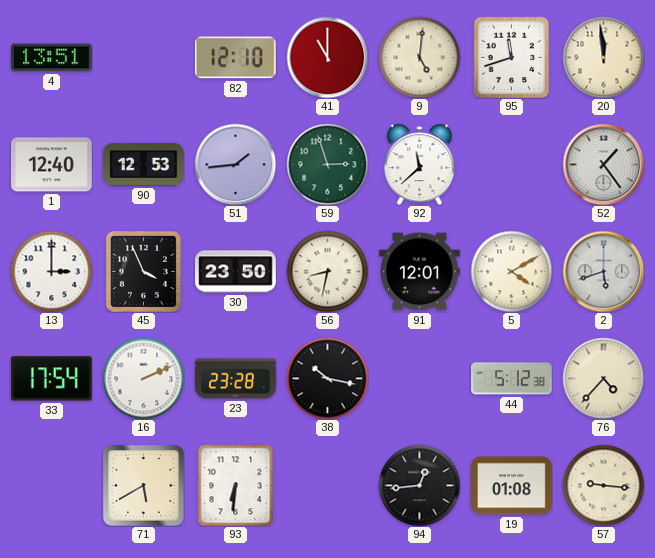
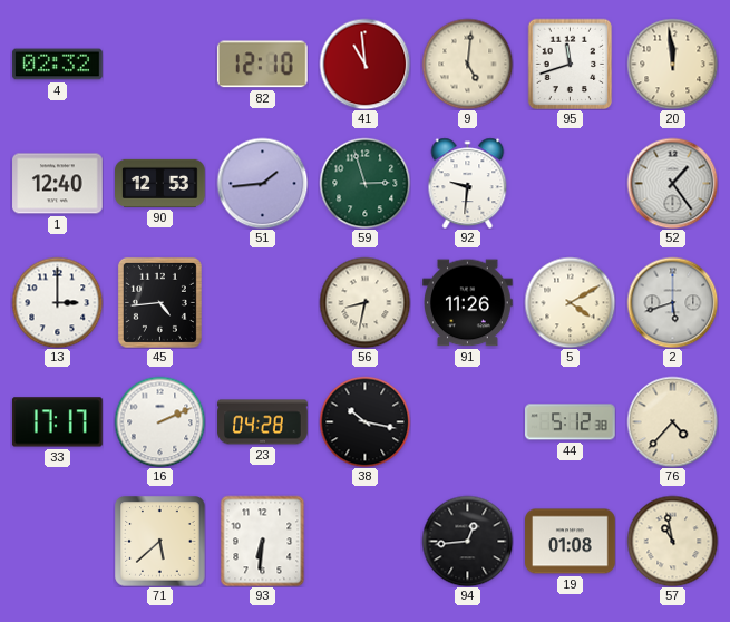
4: 13:51 -> 02:32 (58, 65)
41: 11:00 -> 10:59 (364, 64)
92: 11:38 -> 9:31 (468, 183)
45: 3:56 -> 4:44 (159, 302)
30: 23:50 -> none (236, 272)
91: 12:01 -> 11:26 (468, 303)
33: 17:54 -> 17:17 (58, 422)
23: 23:28 -> 04:28 (263, 422)
71: 5:40 -> 5:38 (159, 542)
57: 9:16 -> 10:58 (672, 541)
